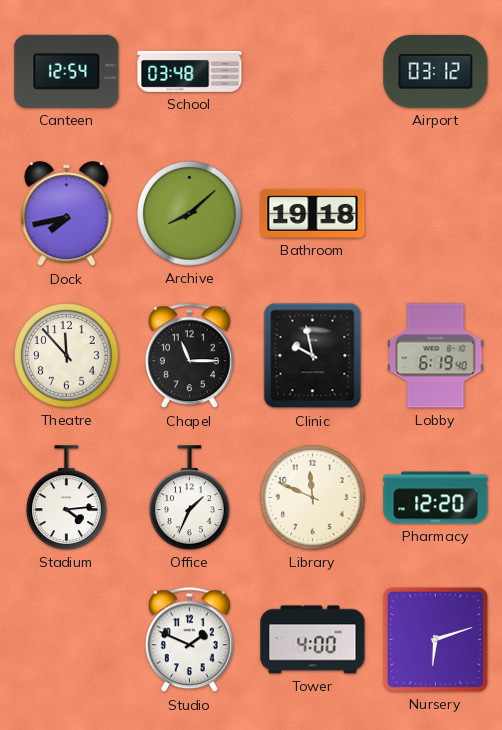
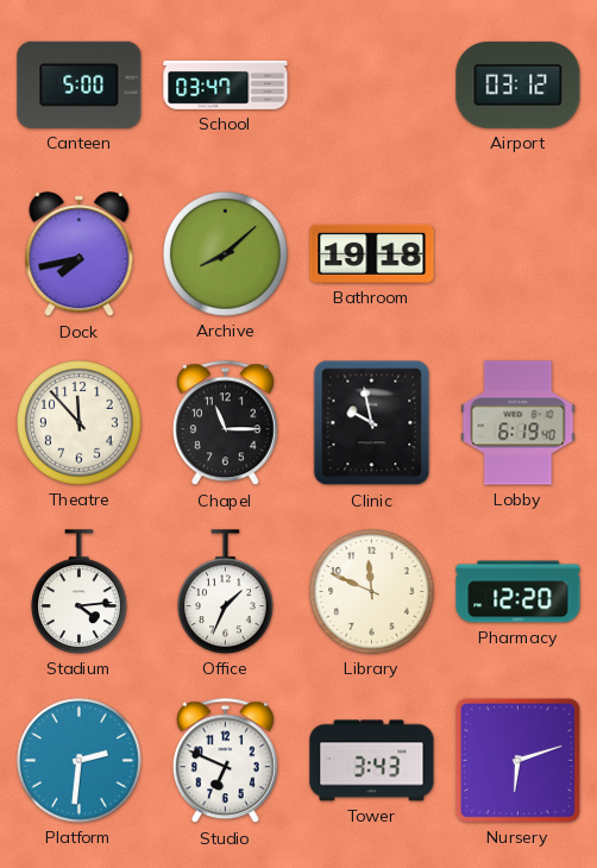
Canteen: 12:54 -> 5:00 (80, 84)
School: 03:48 -> 03:47 (226, 84)
Platform: none -> 2:31 (80, 761)
Studio: 1:49 -> 6:49 (225, 761)
Tower: 4:00 -> 3:43 (372, 761)
